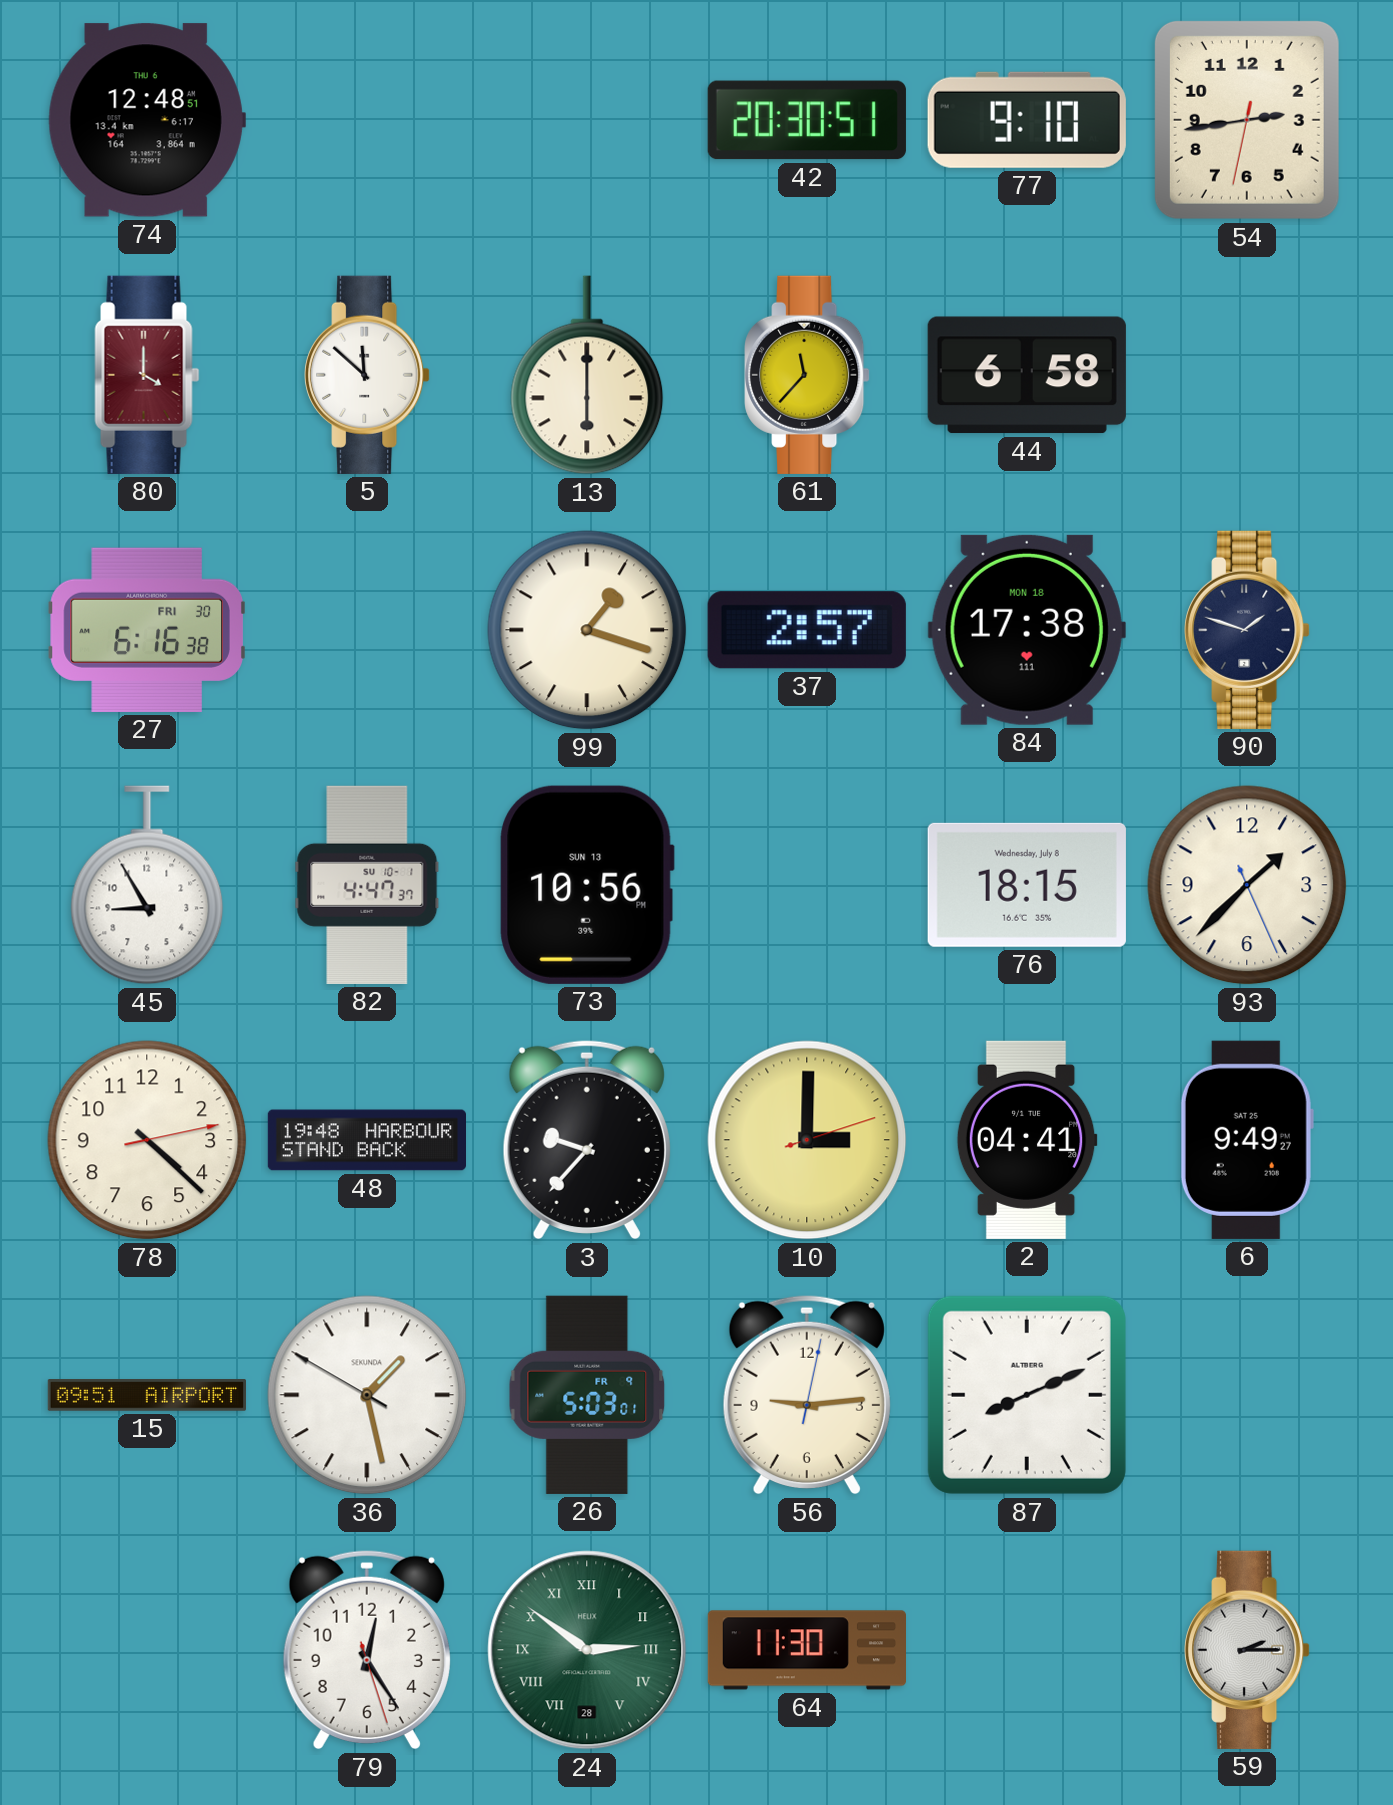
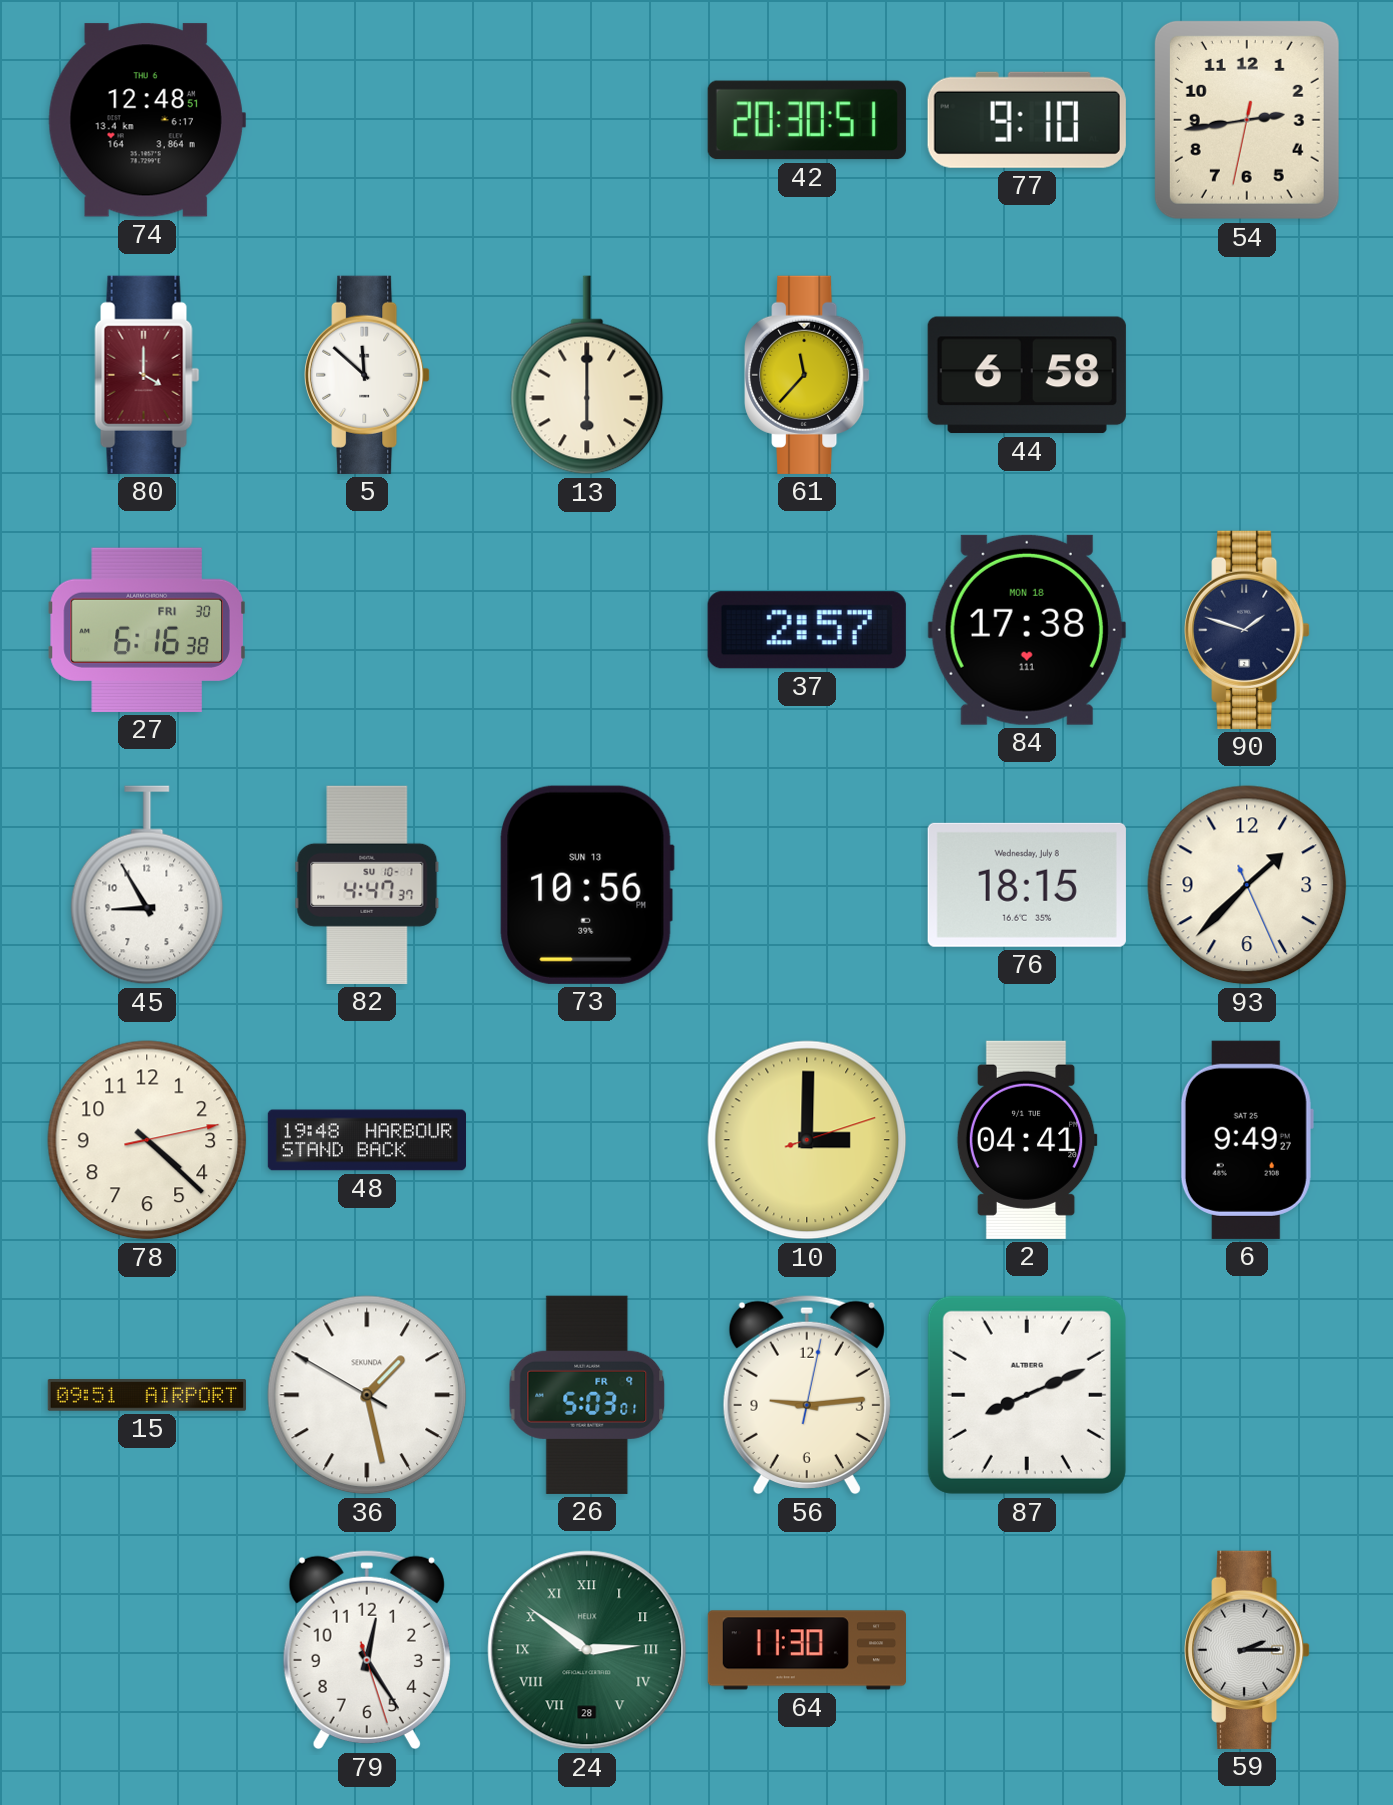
99: 1:18 -> none (587, 630)
3: 9:37 -> none (587, 1140)
